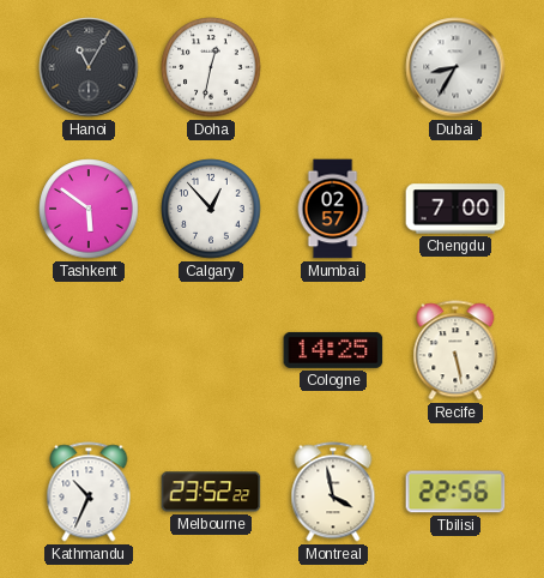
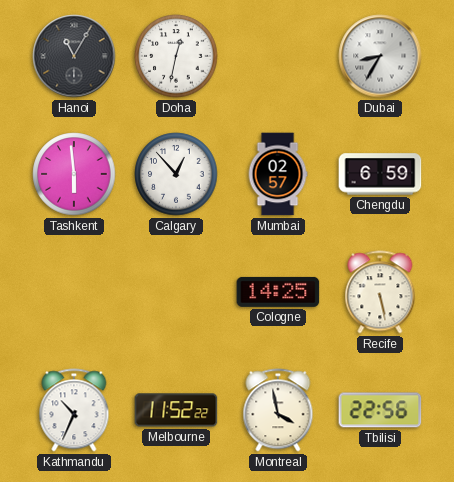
Tashkent: 5:51 -> 5:59 (74, 174)
Chengdu: 7:00 -> 6:59 (380, 174)
Melbourne: 23:52 -> 11:52 (176, 410)
